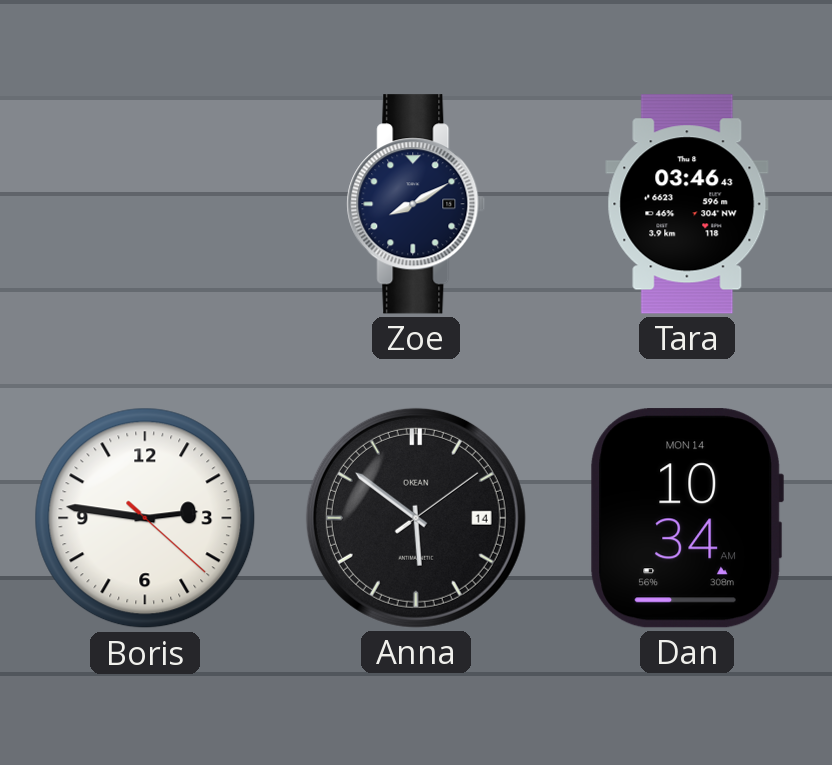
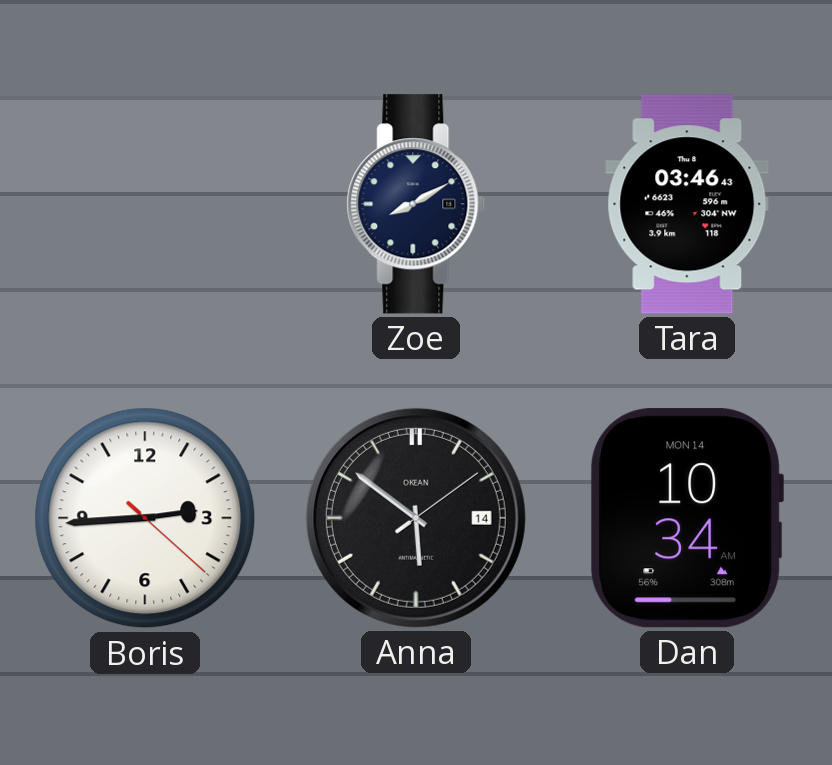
Boris: 2:46 -> 2:44 (145, 518)
